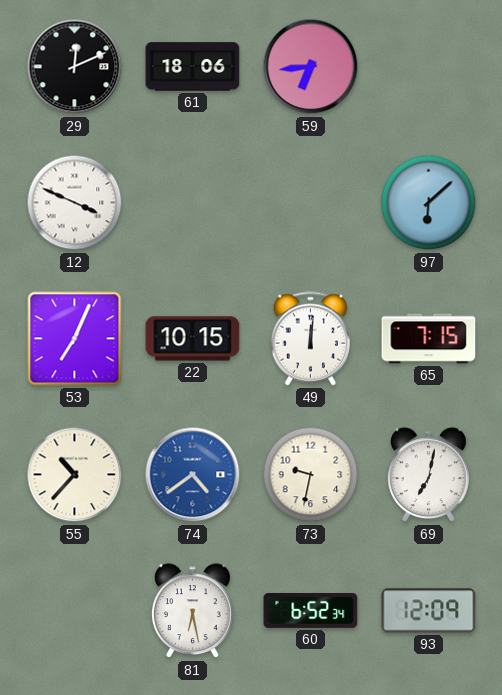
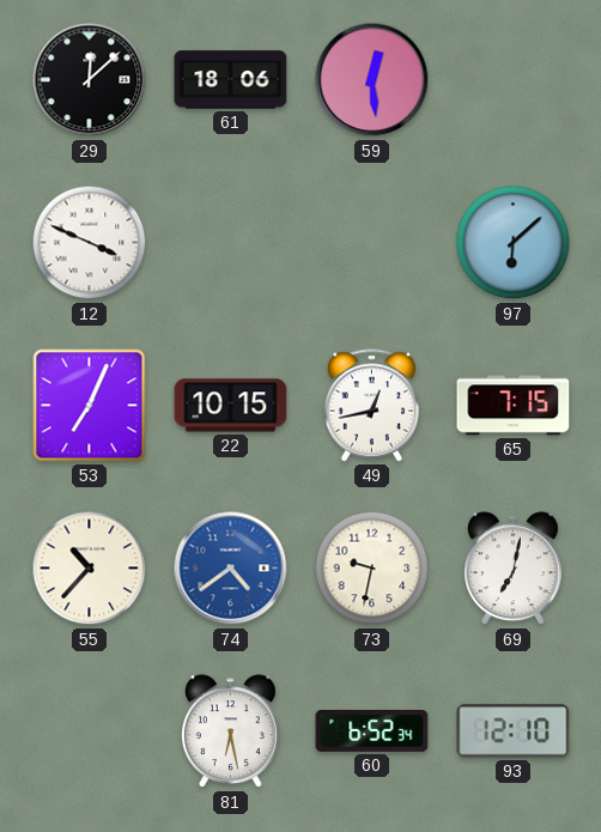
29: 12:11 -> 12:08 (90, 80)
59: 6:44 -> 12:29 (372, 80)
49: 12:01 -> 12:43 (371, 406)
93: 12:09 -> 12:10 (514, 731)
